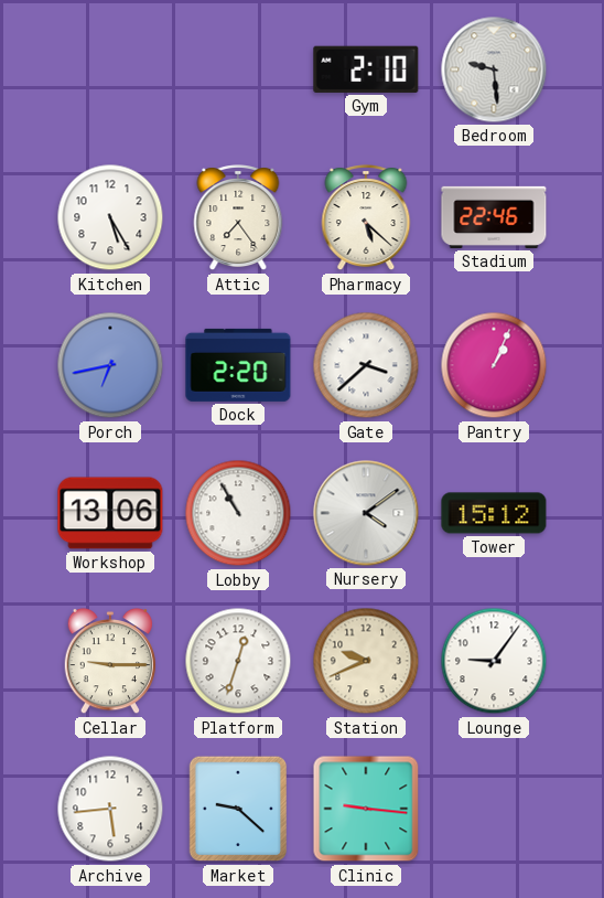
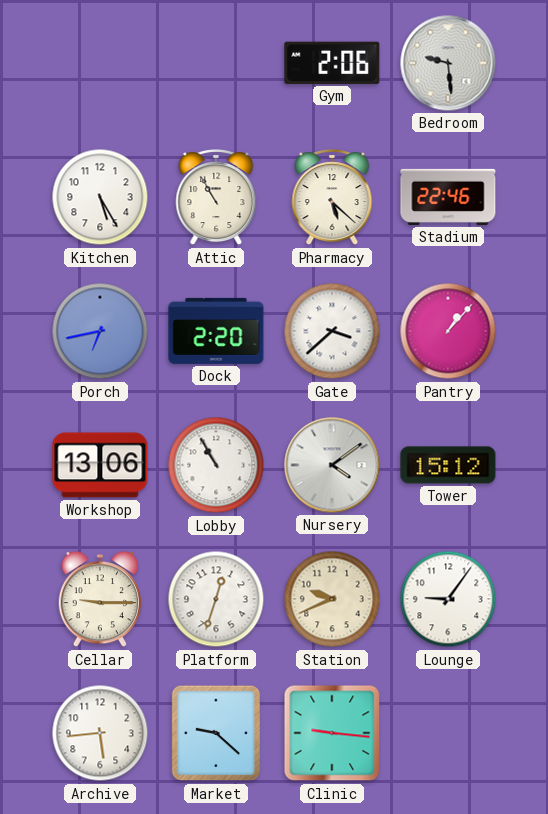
Gym: 2:10 -> 2:06 (332, 63)
Attic: 7:24 -> 10:55 (216, 198)
Pantry: 1:04 -> 1:07 (448, 331)
